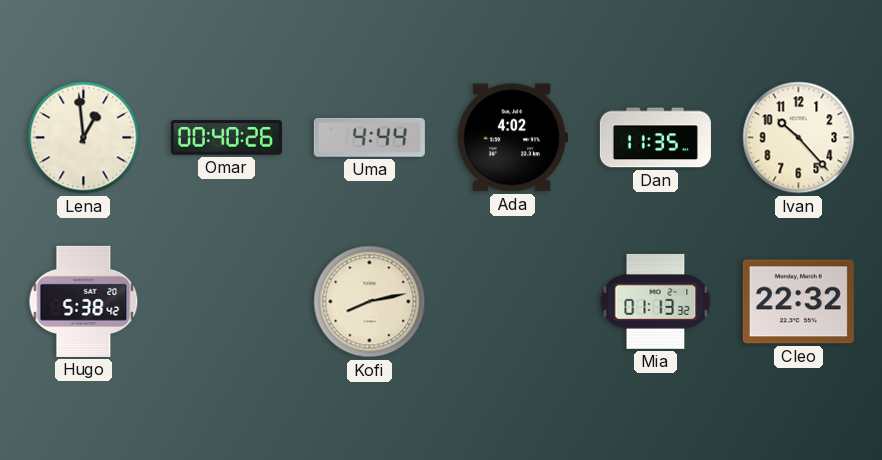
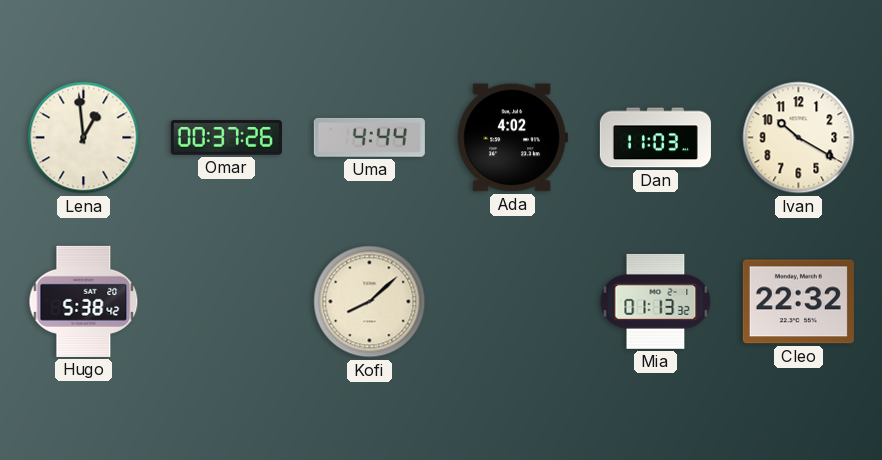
Omar: 00:40 -> 00:37 (226, 138)
Dan: 11:35 -> 11:03 (655, 138)
Ivan: 10:23 -> 10:20 (799, 138)
Kofi: 8:13 -> 8:08 (370, 302)
